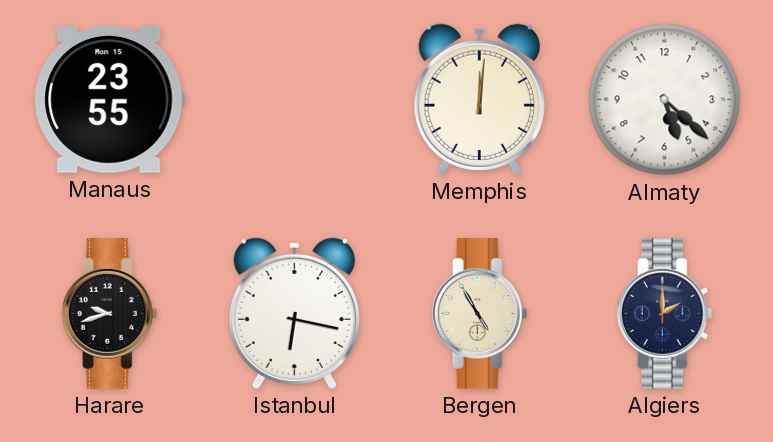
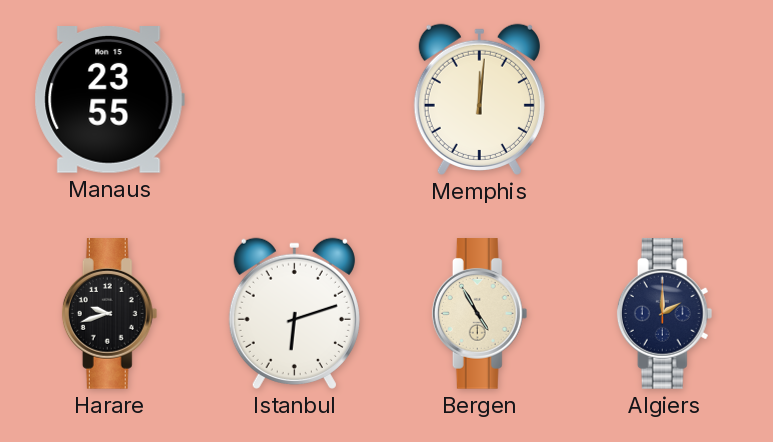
Almaty: 5:22 -> none (665, 100)
Istanbul: 6:17 -> 6:12 (294, 313)
